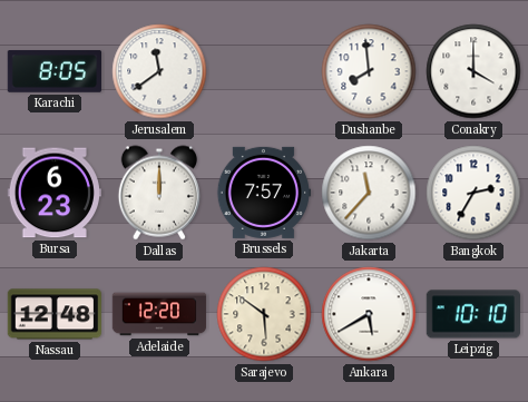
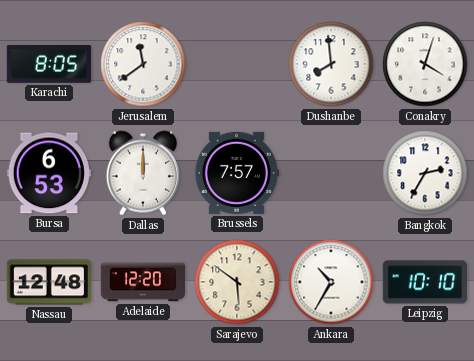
Conakry: 4:00 -> 4:03 (425, 64)
Bursa: 6:23 -> 6:53 (48, 173)
Jakarta: 11:37 -> none (369, 193)
Ankara: 5:40 -> 10:35 (331, 282)
